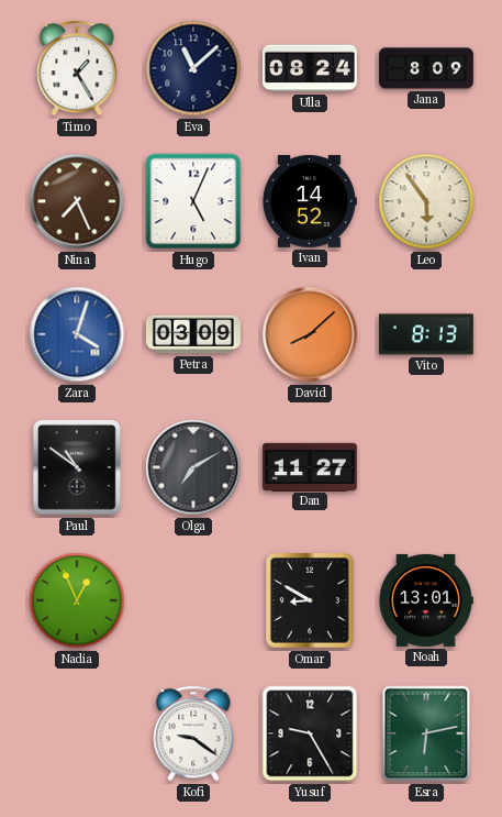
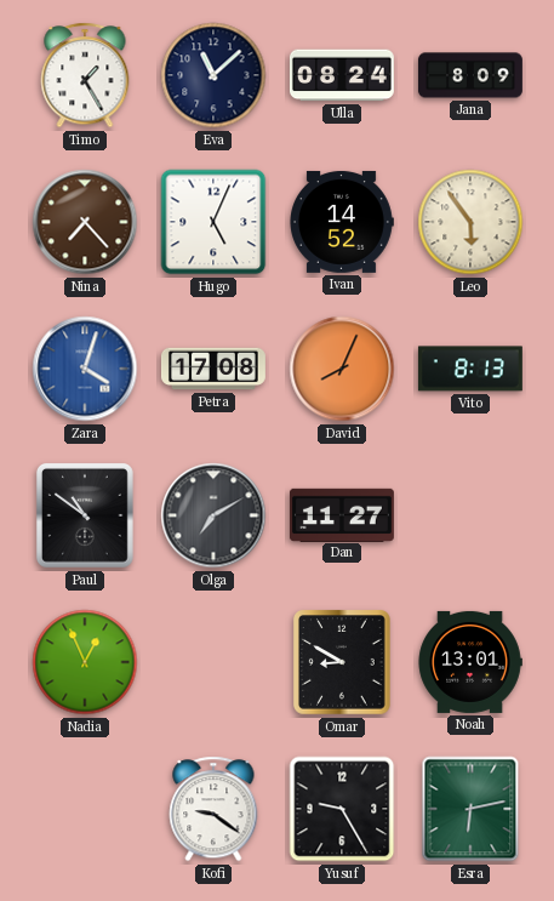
Nina: 7:26 -> 7:23 (85, 222)
Petra: 03:09 -> 17:08 (213, 369)
David: 8:08 -> 8:04 (342, 369)
